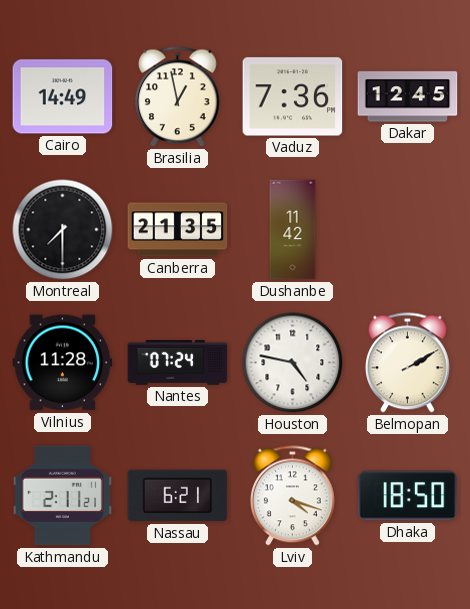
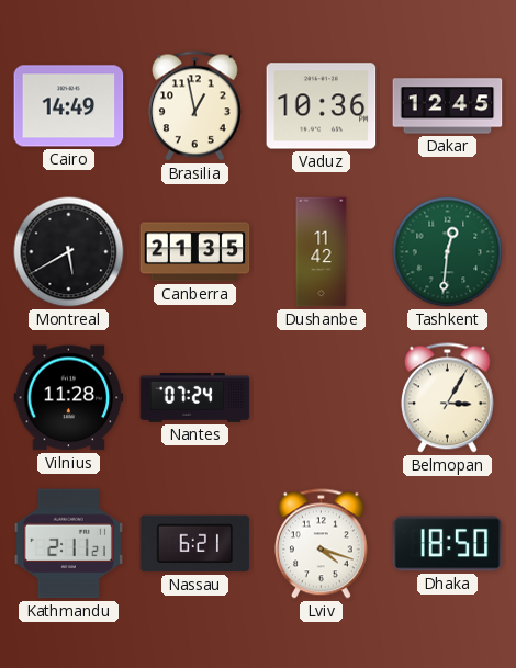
Vaduz: 7:36 -> 10:36 (322, 106)
Montreal: 7:30 -> 5:40 (69, 252)
Tashkent: none -> 12:31 (448, 252)
Houston: 4:47 -> none (293, 363)
Belmopan: 2:10 -> 3:05 (447, 398)
